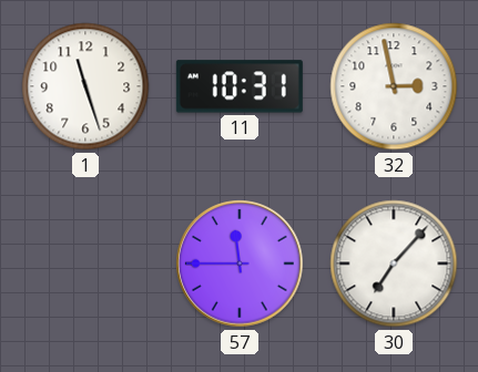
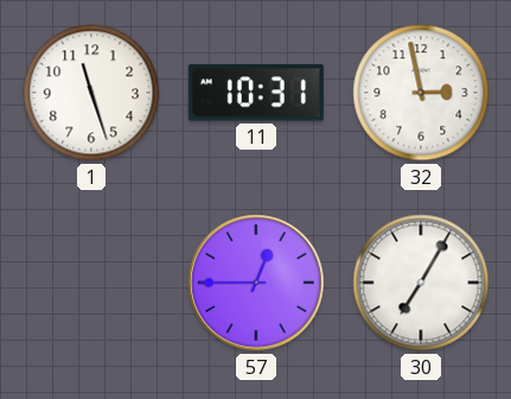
57: 11:45 -> 12:45 (256, 283)
30: 7:07 -> 7:05 (421, 283)
